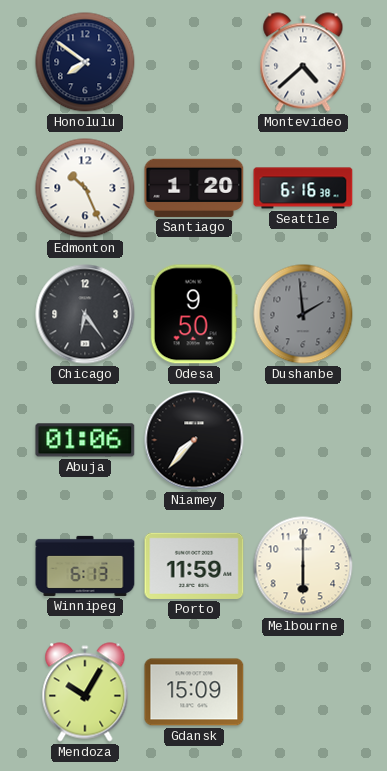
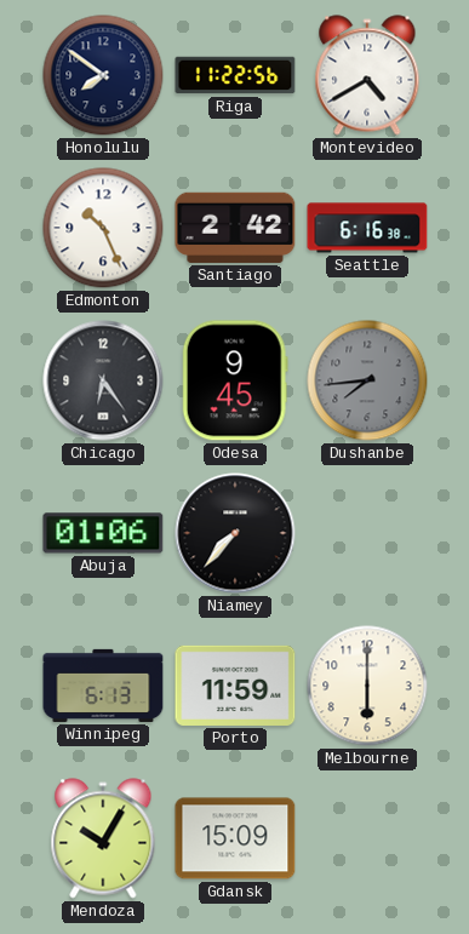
Riga: none -> 11:22 (235, 75)
Montevideo: 4:38 -> 4:40 (367, 75)
Santiago: 1:20 -> 2:42 (235, 228)
Odesa: 9:50 -> 9:45 (235, 380)
Dushanbe: 1:59 -> 7:44 (367, 380)
